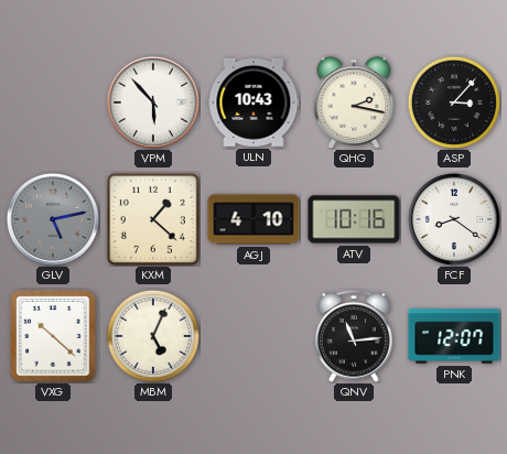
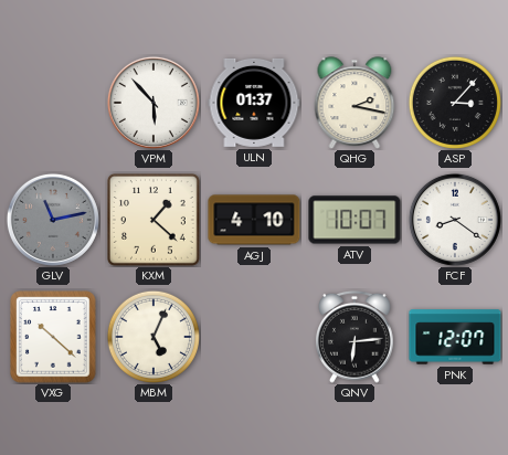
ULN: 10:43 -> 01:37 (254, 103)
GLV: 5:13 -> 11:13 (53, 220)
ATV: 10:16 -> 10:07 (354, 220)
QNV: 11:14 -> 6:14 (356, 337)
